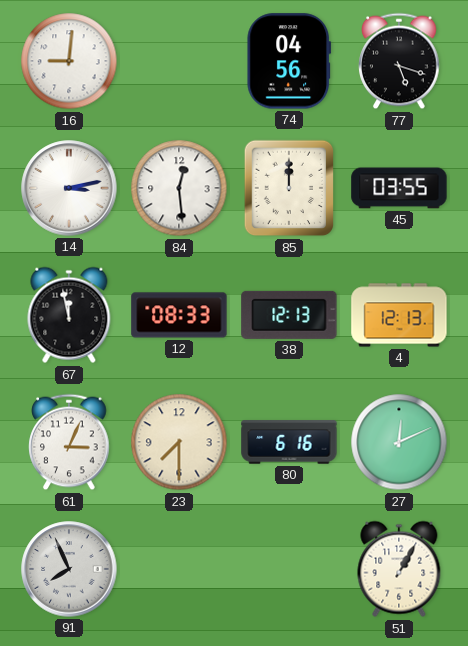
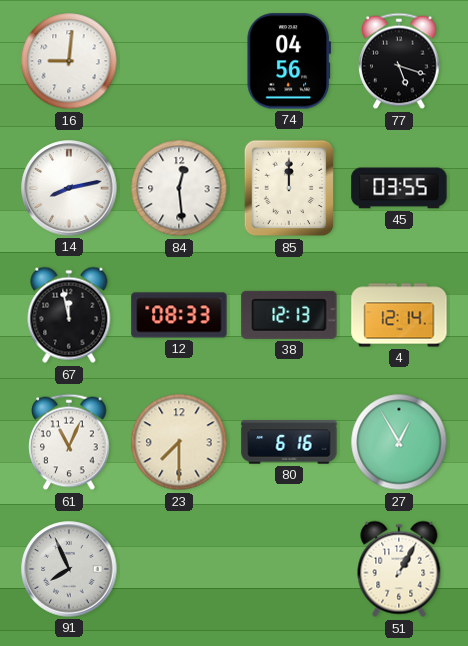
14: 3:13 -> 8:13 (69, 188)
4: 12:13 -> 12:14 (399, 315)
61: 3:04 -> 11:04 (69, 442)
27: 12:11 -> 12:55 (399, 442)
